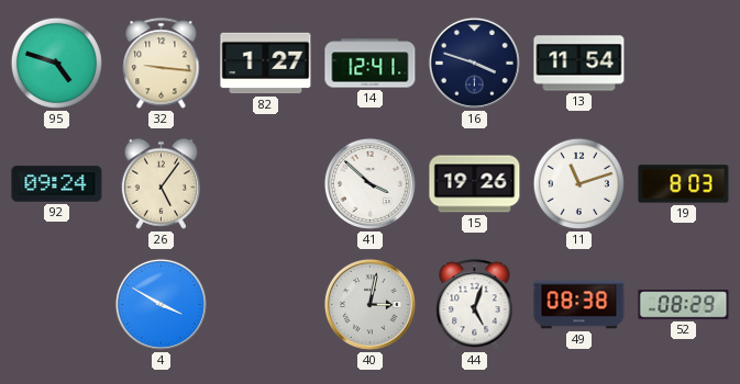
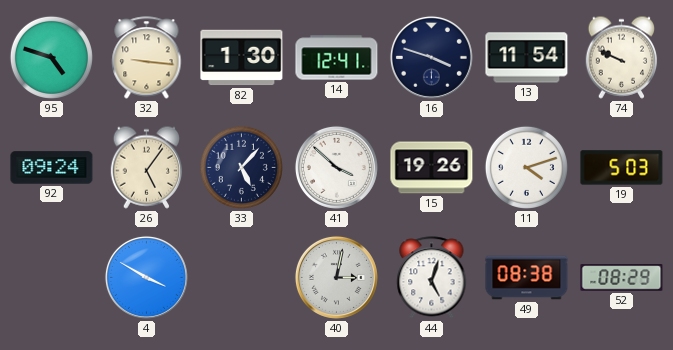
82: 1:27 -> 1:30 (242, 58)
74: none -> 9:49 (622, 57)
33: none -> 5:07 (241, 167)
11: 11:12 -> 4:12 (526, 167)
19: 8:03 -> 5:03 (622, 168)
